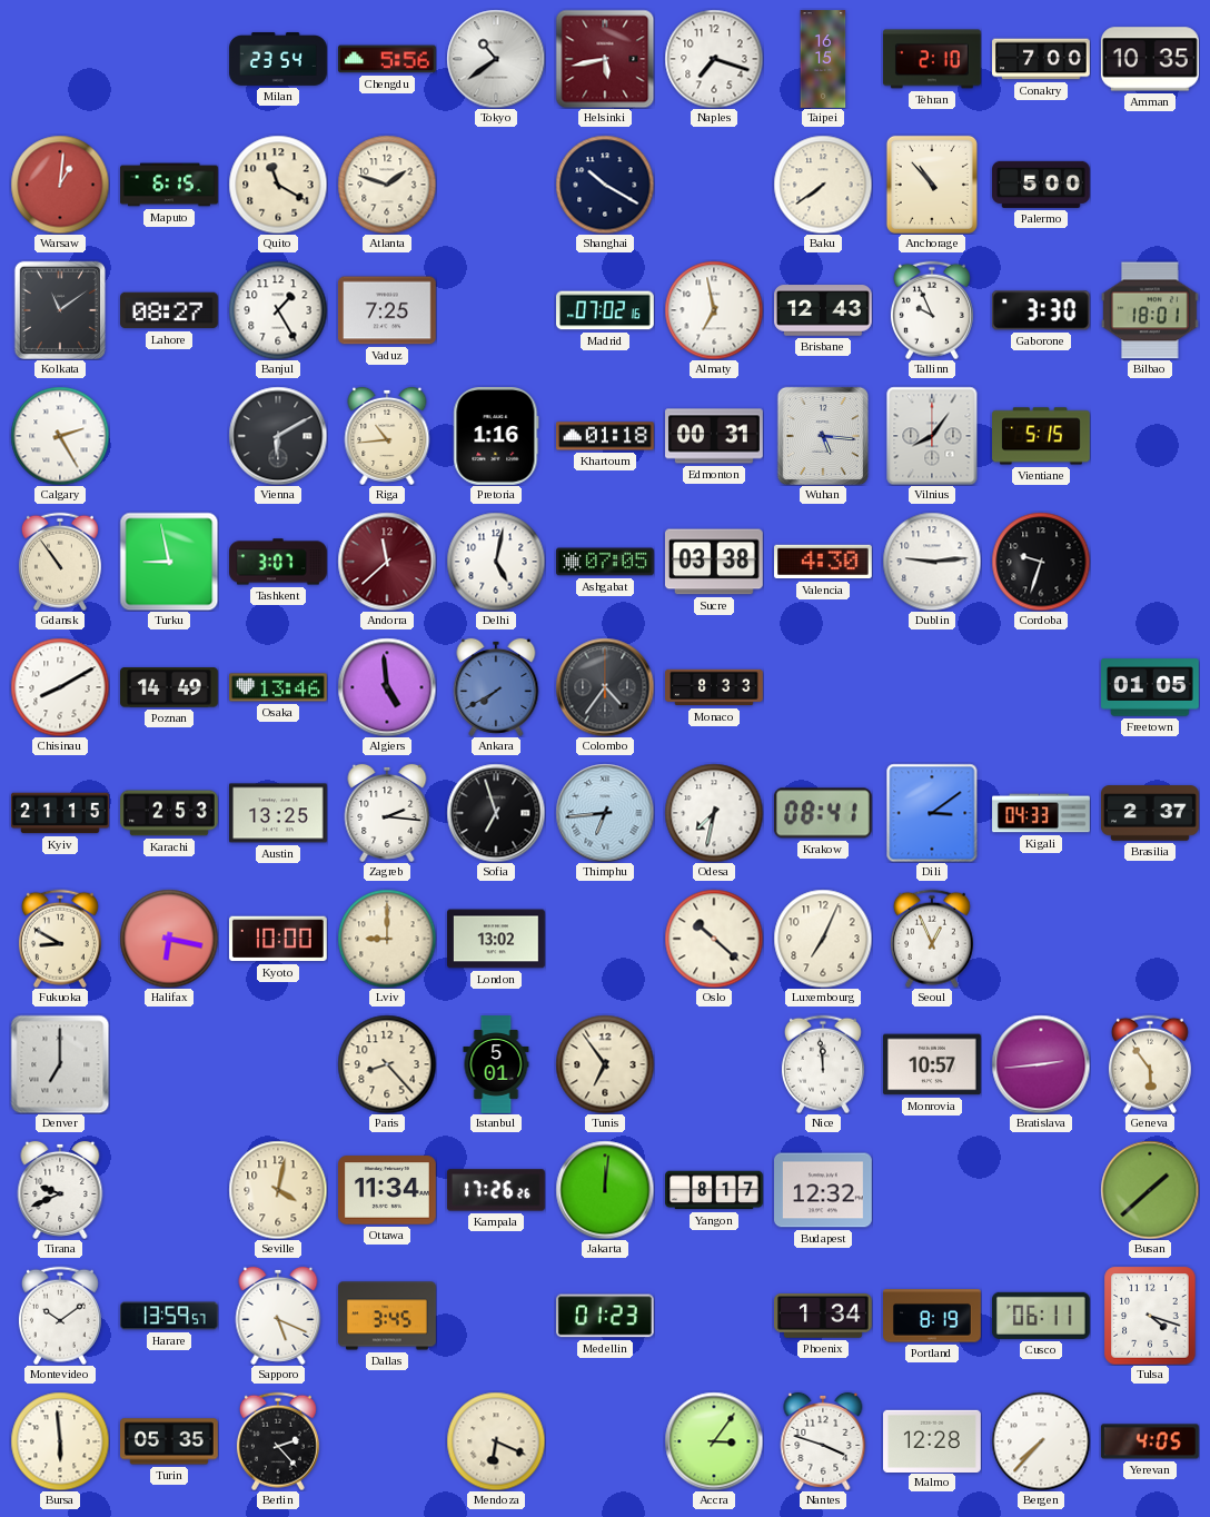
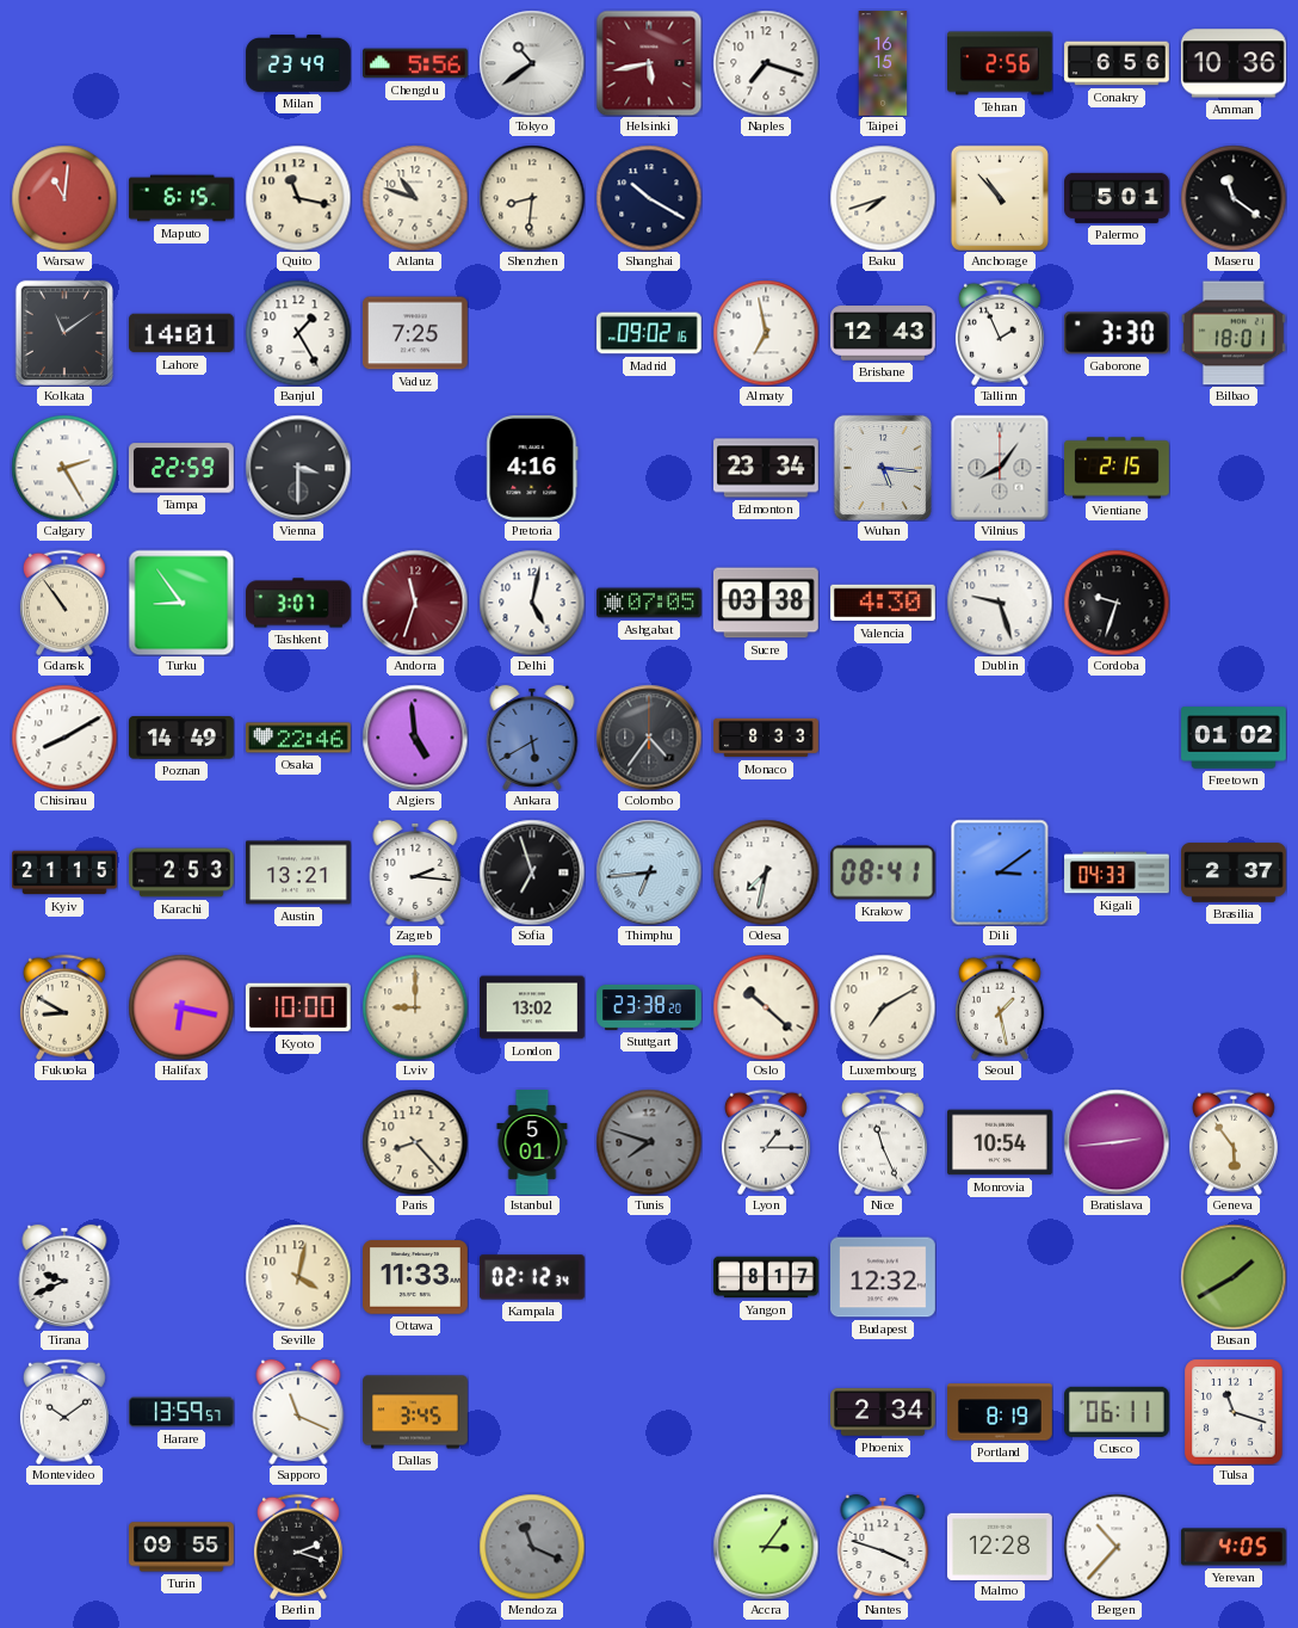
Milan: 23:54 -> 23:49 (298, 63)
Tehran: 2:10 -> 2:56 (1001, 63)
Conakry: 7:00 -> 6:56 (1118, 63)
Amman: 10:35 -> 10:36 (1234, 63)
Warsaw: 1:01 -> 11:01 (64, 198)
Quito: 11:20 -> 11:17 (298, 198)
Atlanta: 1:48 -> 10:48 (415, 198)
Shenzhen: none -> 8:31 (532, 198)
Baku: 7:39 -> 7:42 (883, 198)
Palermo: 5:00 -> 5:01 (1118, 198)
Maseru: none -> 11:21 (1234, 198)
Lahore: 08:27 -> 14:01 (183, 333)
Madrid: 07:02 -> 09:02 (650, 333)
Tallinn: 9:56 -> 1:56 (1000, 333)
Tampa: none -> 22:59 (181, 468)
Vienna: 6:10 -> 3:30 (298, 468)
Riga: 10:44 -> none (387, 436)
Pretoria: 1:16 -> 4:16 (532, 469)
Khartoum: 01:18 -> none (606, 436)
Edmonton: 00:31 -> 23:34 (767, 468)
Vientiane: 5:15 -> 2:15 (1118, 468)
Turku: 8:58 -> 8:54 (181, 603)
Andorra: 11:38 -> 11:33 (415, 603)
Dublin: 9:14 -> 9:27 (1000, 603)
Osaka: 13:46 -> 22:46 (299, 738)
Ankara: 7:40 -> 5:40 (532, 738)
Freetown: 01:05 -> 01:02 (1235, 738)
Austin: 13:25 -> 13:21 (299, 872)
Stuttgart: none -> 23:38 (649, 1007)
Luxembourg: 7:04 -> 7:10 (883, 1007)
Seoul: 12:56 -> 1:28 (1000, 1007)
Denver: 7:00 -> none (60, 1064)
Tunis: 6:54 -> 7:48 (649, 1142)
Tunis dial: cream -> grey (649, 1142)
Lyon: none -> 1:15 (766, 1142)
Nice: 11:59 -> 11:26 (883, 1142)
Monrovia: 10:57 -> 10:54 (1001, 1142)
Ottawa: 11:34 -> 11:33 (416, 1277)
Kampala: 17:26 -> 02:12 (532, 1277)
Jakarta: 12:01 -> none (605, 1190)
Busan: 1:38 -> 1:40 (1234, 1277)
Sapporo: 5:19 -> 11:19 (298, 1412)
Medellin: 01:23 -> none (605, 1316)
Phoenix: 1:34 -> 2:34 (884, 1412)
Tulsa: 4:18 -> 11:18 (1234, 1412)
Bursa: 5:59 -> none (60, 1441)
Turin: 05:35 -> 09:55 (183, 1547)
Berlin: 2:23 -> 2:18 (298, 1547)
Mendoza: 6:19 -> 11:19 (532, 1547)
Mendoza dial: cream -> grey (532, 1547)
Bergen: 7:37 -> 10:37 (1117, 1547)
